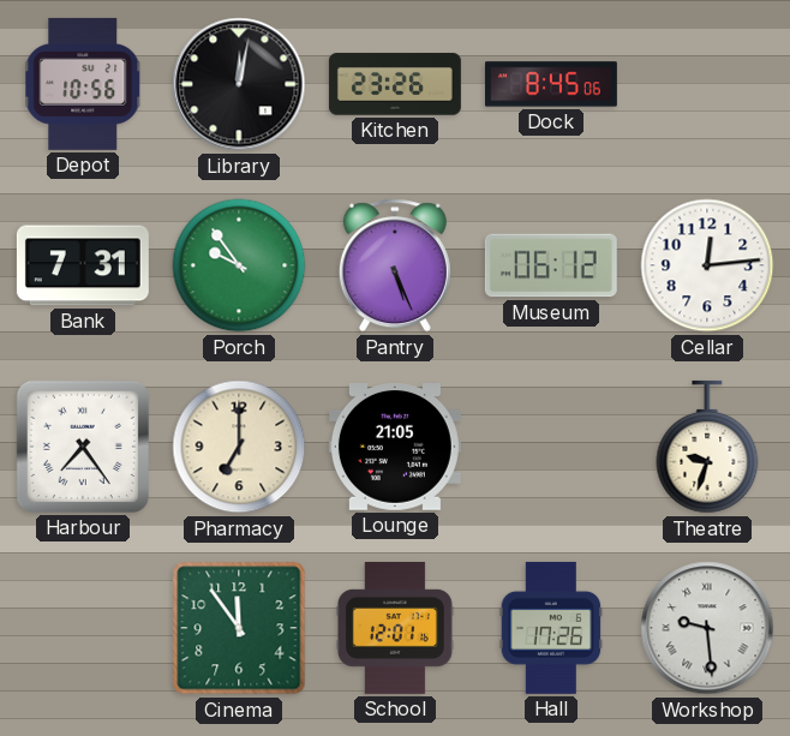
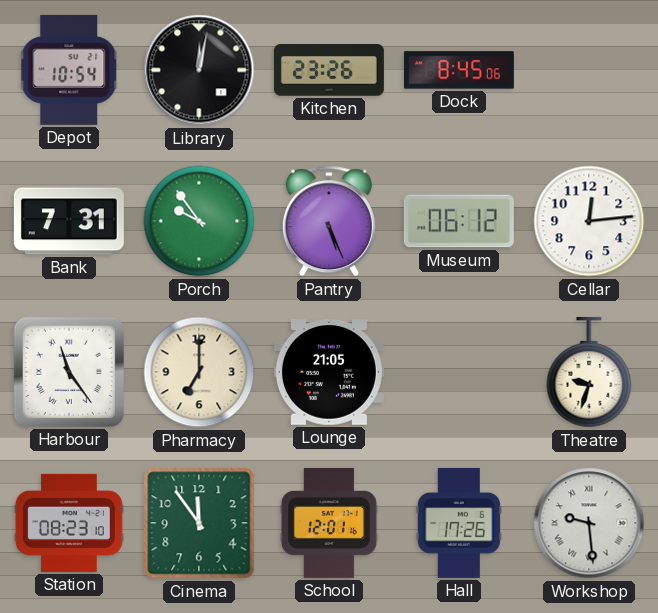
Depot: 10:56 -> 10:54 (69, 70)
Harbour: 7:24 -> 11:24 (69, 372)
Station: none -> 08:23 (69, 523)
